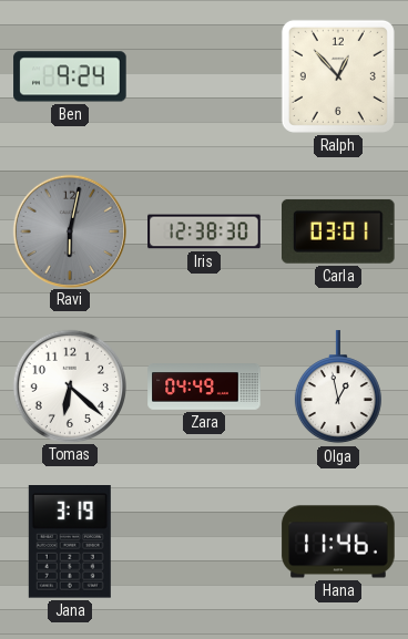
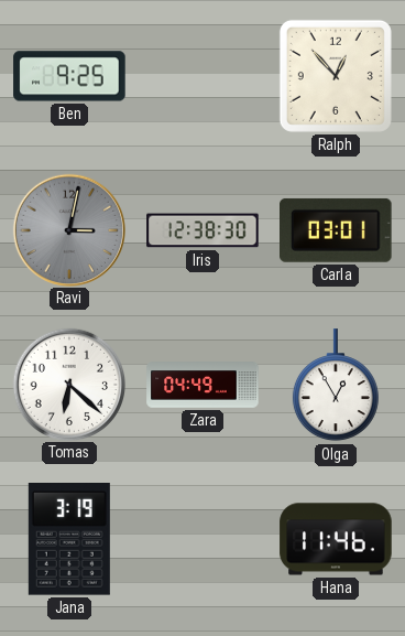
Ben: 9:24 -> 9:25 (69, 76)
Ravi: 6:02 -> 3:02 (68, 229)
Olga: 12:58 -> 12:55 (336, 386)
